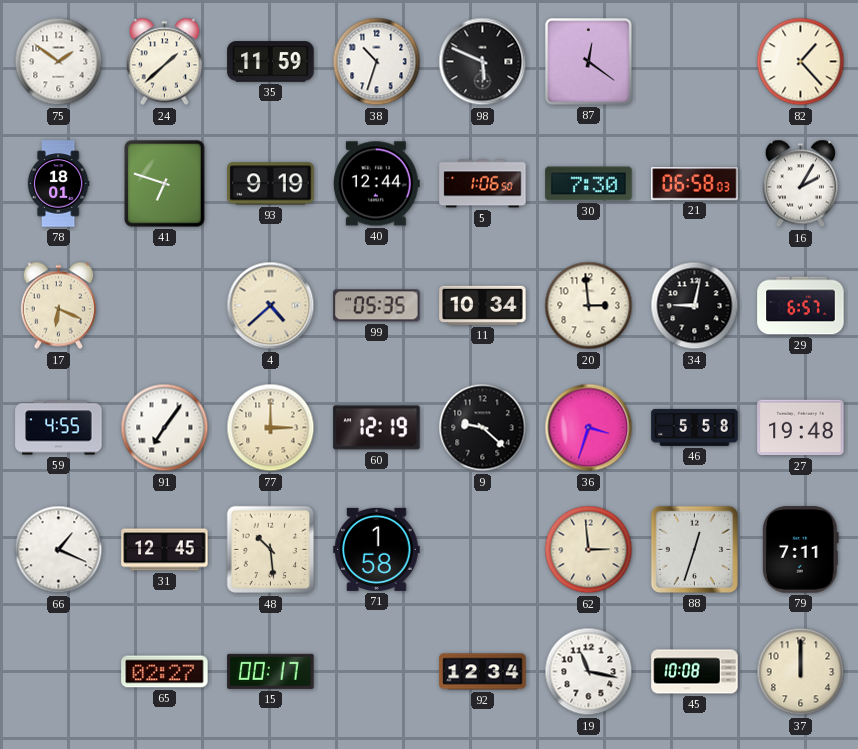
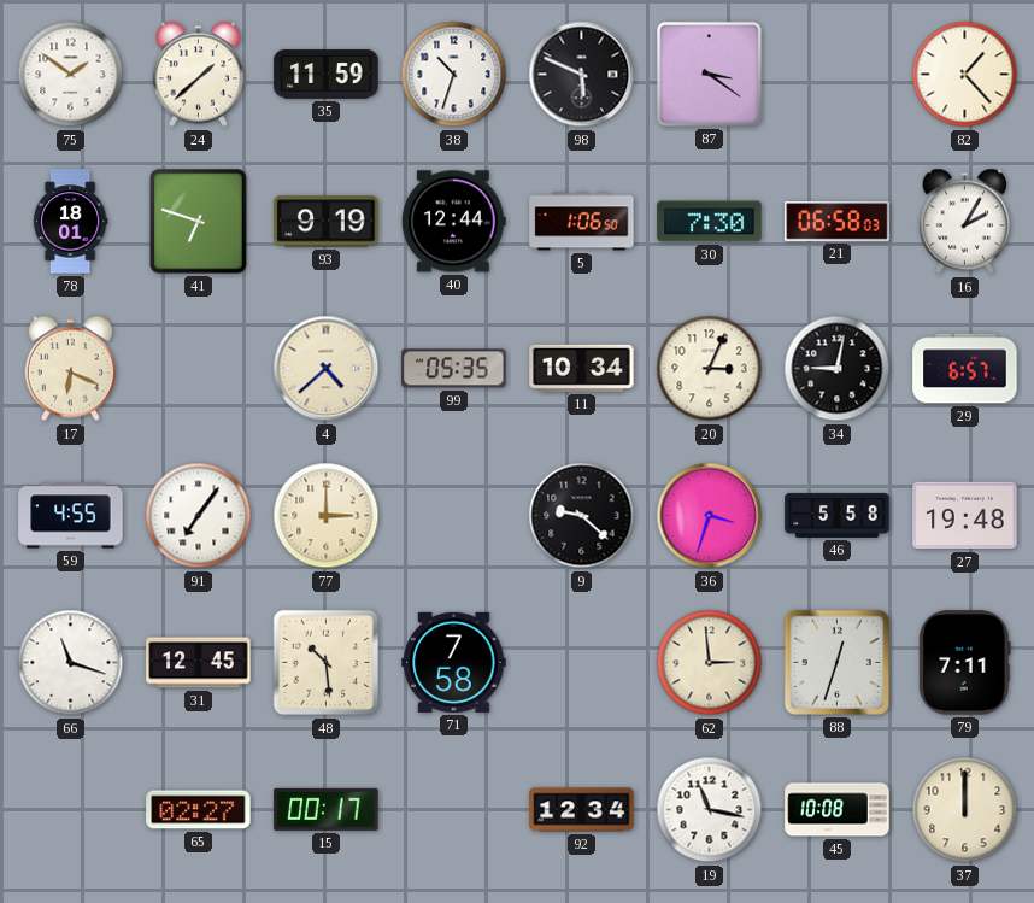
87: 12:21 -> 3:21 (710, 75)
20: 2:59 -> 3:04 (710, 369)
60: 12:19 -> none (377, 428)
66: 1:19 -> 11:18 (71, 663)
71: 1:58 -> 7:58 (454, 662)
